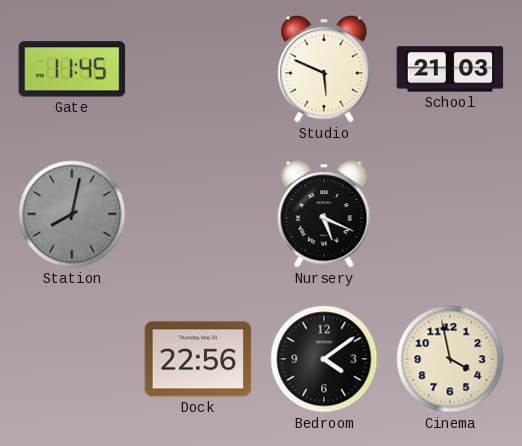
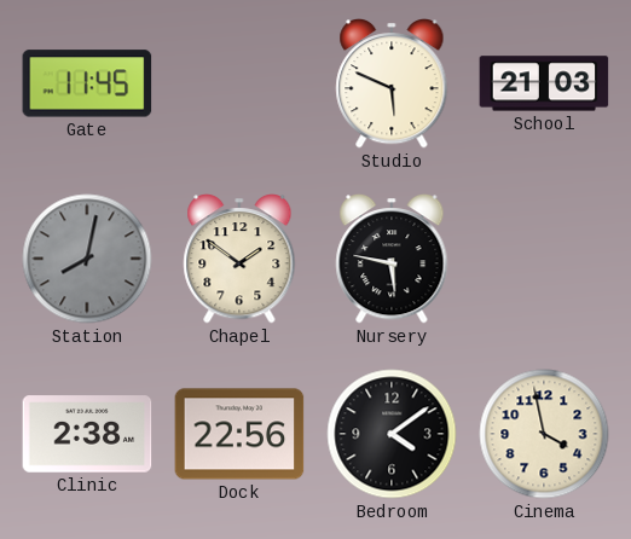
Chapel: none -> 1:51 (239, 260)
Nursery: 5:19 -> 5:47 (392, 260)
Clinic: none -> 2:38 (87, 434)
